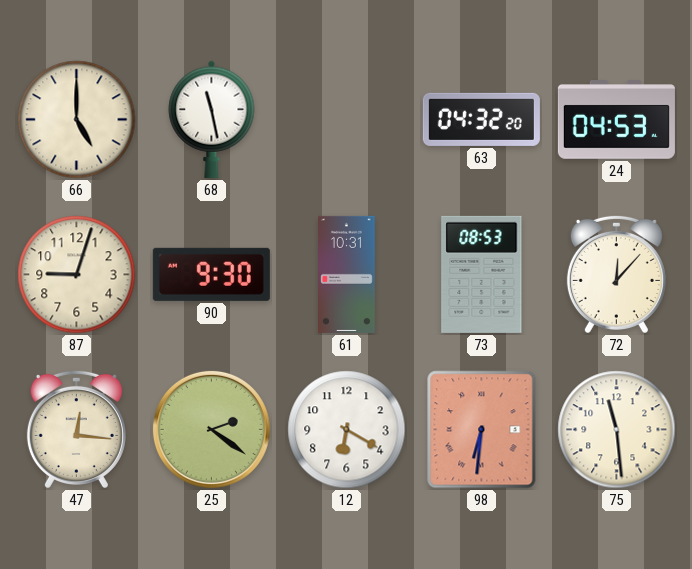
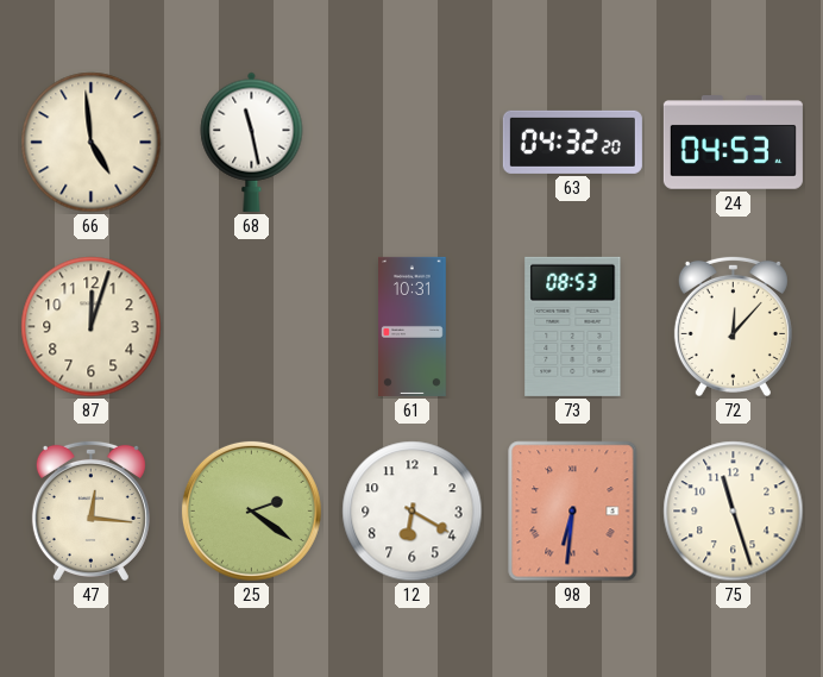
66: 5:00 -> 4:59 (92, 143)
87: 9:03 -> 12:03 (92, 327)
90: 9:30 -> none (211, 274)
75: 11:29 -> 11:27 (734, 512)
